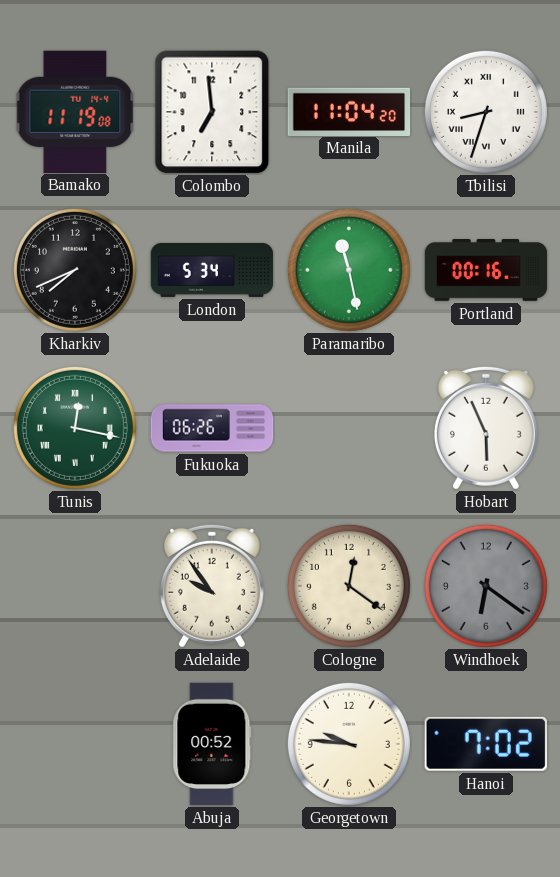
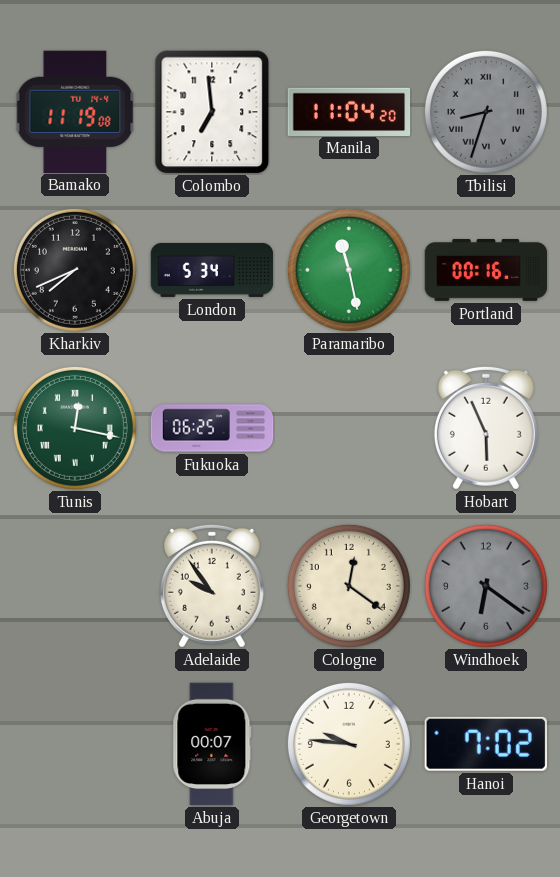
Tbilisi dial: white -> grey (486, 112)
Fukuoka: 06:26 -> 06:25 (212, 428)
Abuja: 00:52 -> 00:07 (212, 744)
